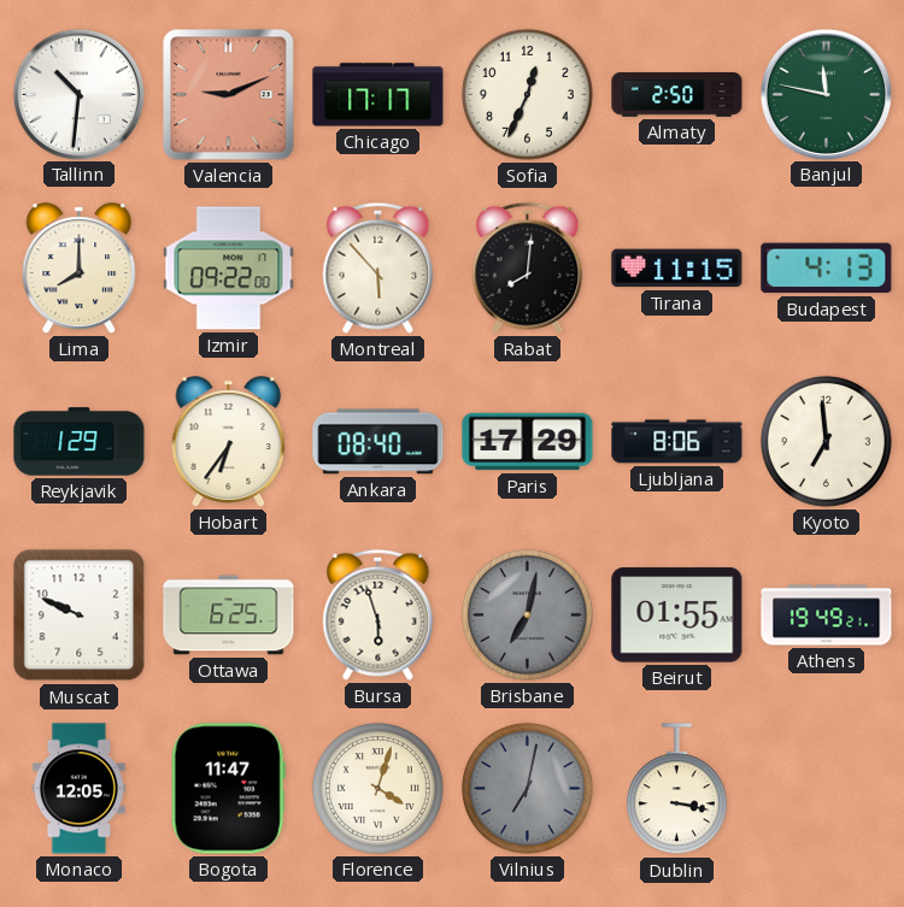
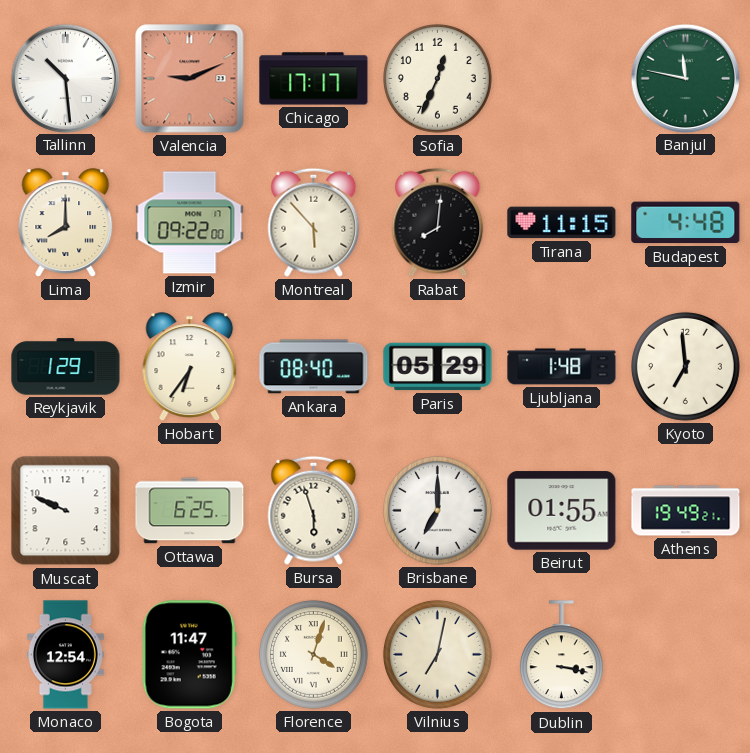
Tallinn: 10:31 -> 10:29 (65, 78)
Almaty: 2:50 -> none (677, 95)
Budapest: 4:13 -> 4:48 (686, 223)
Paris: 17:29 -> 05:29 (438, 367)
Ljubljana: 8:06 -> 1:48 (562, 367)
Brisbane: 7:02 -> 7:00 (437, 510)
Brisbane dial: grey -> white (437, 510)
Monaco: 12:05 -> 12:54 (65, 655)
Vilnius dial: grey -> cream (437, 654)
